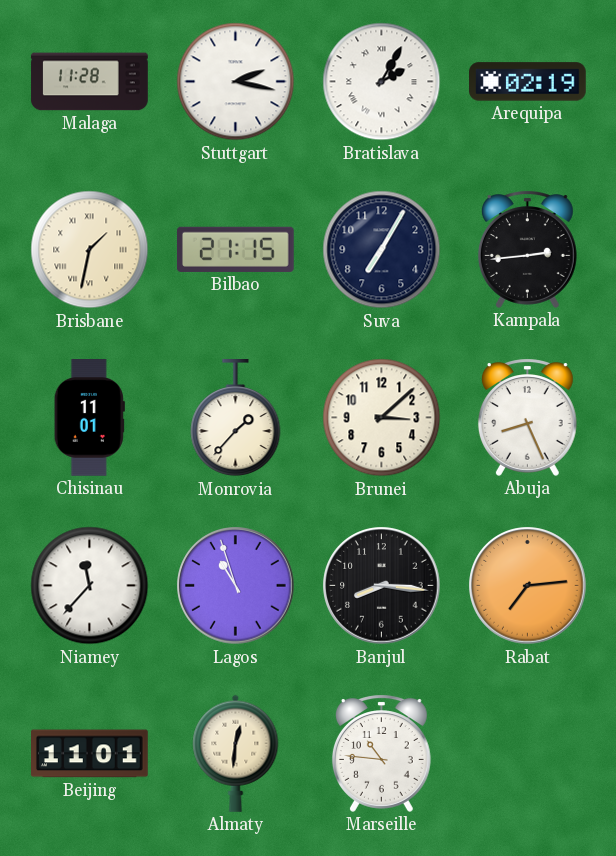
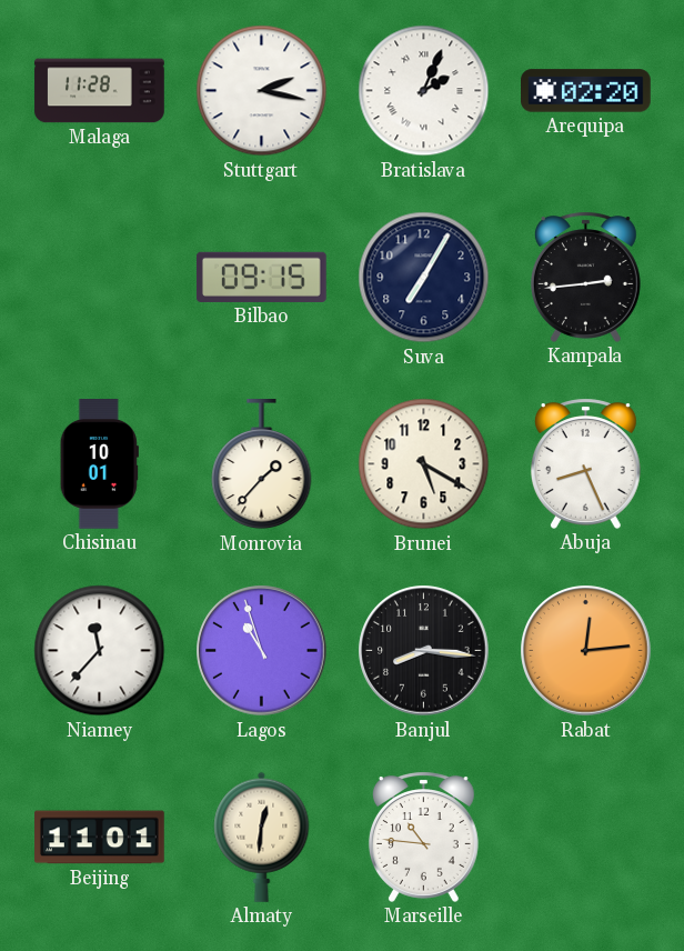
Bratislava: 2:05 -> 2:04 (424, 91)
Arequipa: 02:19 -> 02:20 (586, 91)
Brisbane: 1:32 -> none (90, 250)
Bilbao: 21:15 -> 09:15 (261, 277)
Chisinau: 11:01 -> 10:01 (99, 464)
Brunei: 3:08 -> 5:20 (424, 464)
Rabat: 7:14 -> 12:14 (586, 651)
